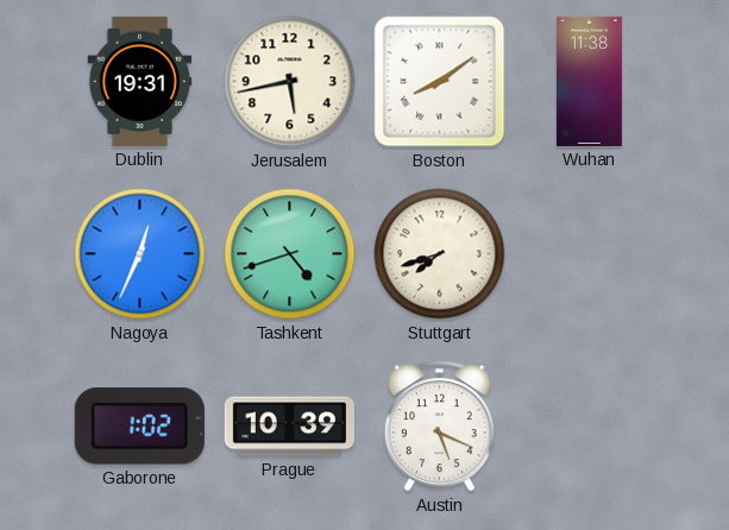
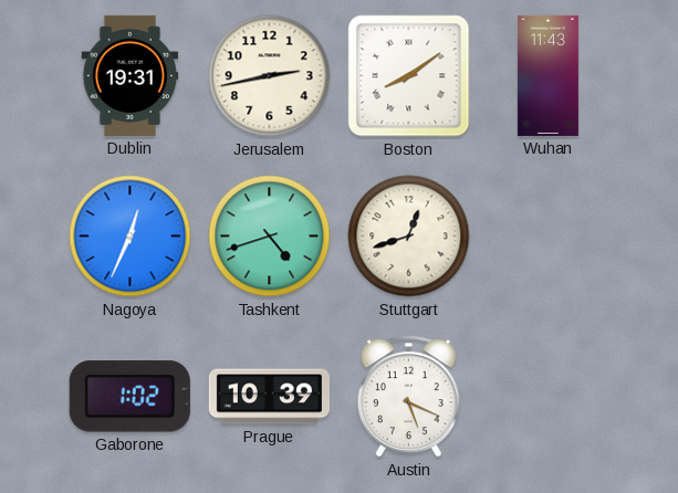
Jerusalem: 5:43 -> 2:43 (270, 76)
Wuhan: 11:38 -> 11:43 (547, 75)
Stuttgart: 7:42 -> 12:42 (409, 237)
